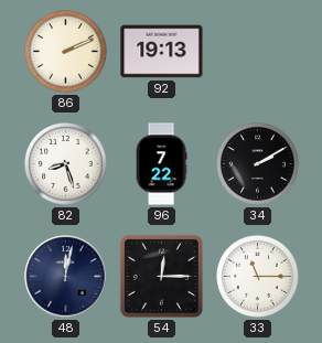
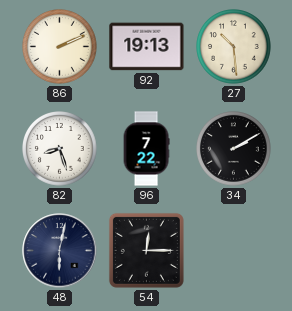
27: none -> 10:29 (234, 47)
48: 12:02 -> 6:02 (60, 251)
33: 11:15 -> none (258, 277)
